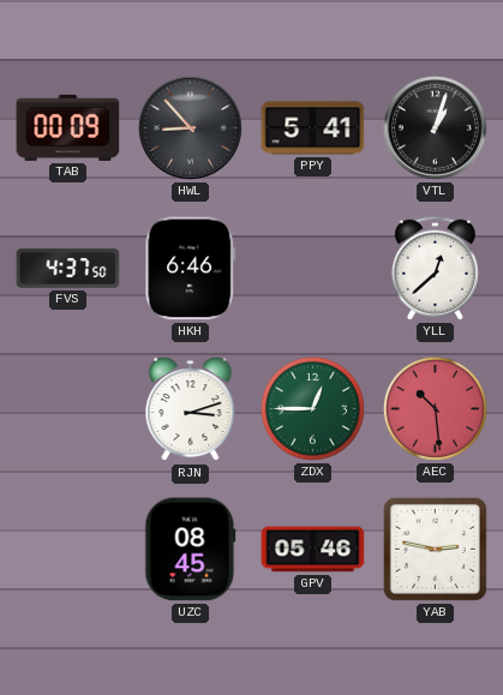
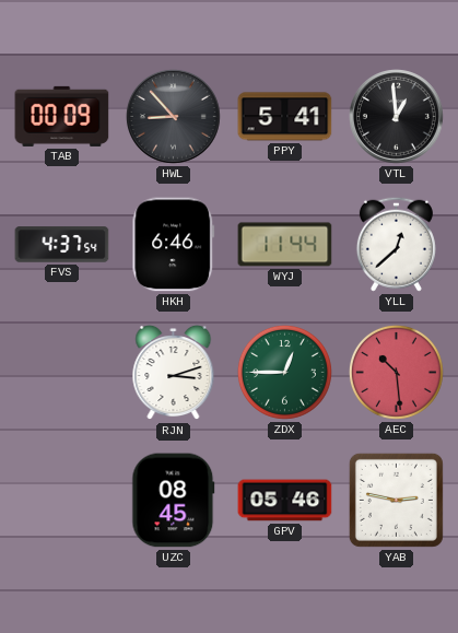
VTL: 1:03 -> 12:59 (397, 117)
FVS: 4:37:50 -> 4:37:54 (62, 245)
WYJ: none -> 11:44 (285, 245)
